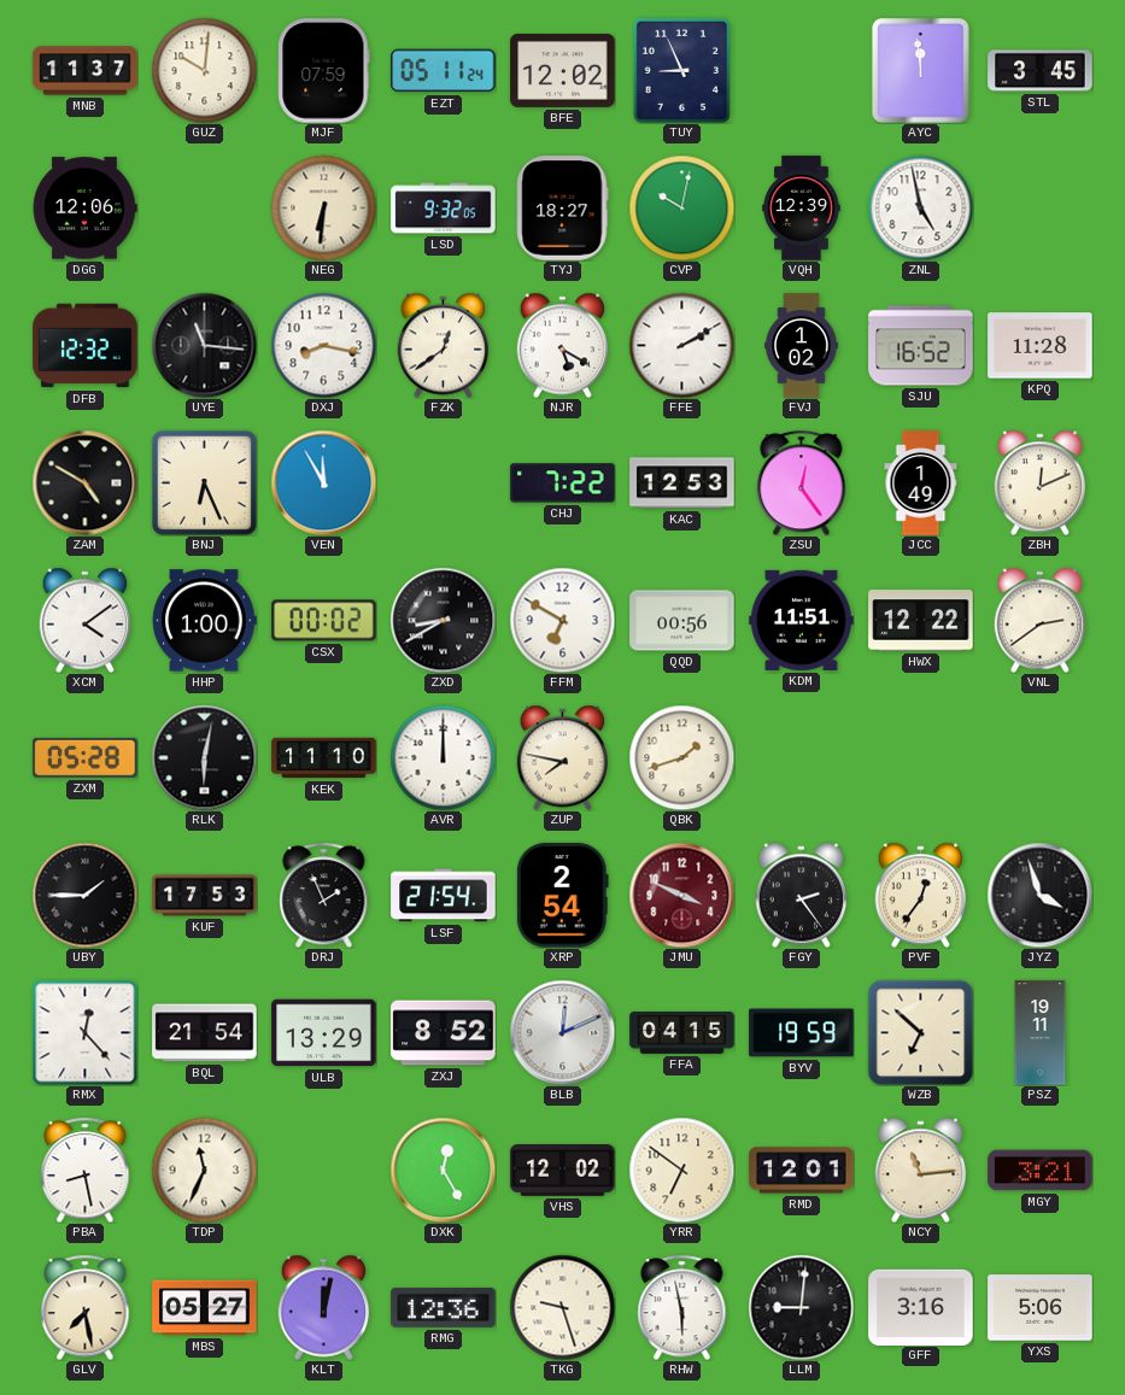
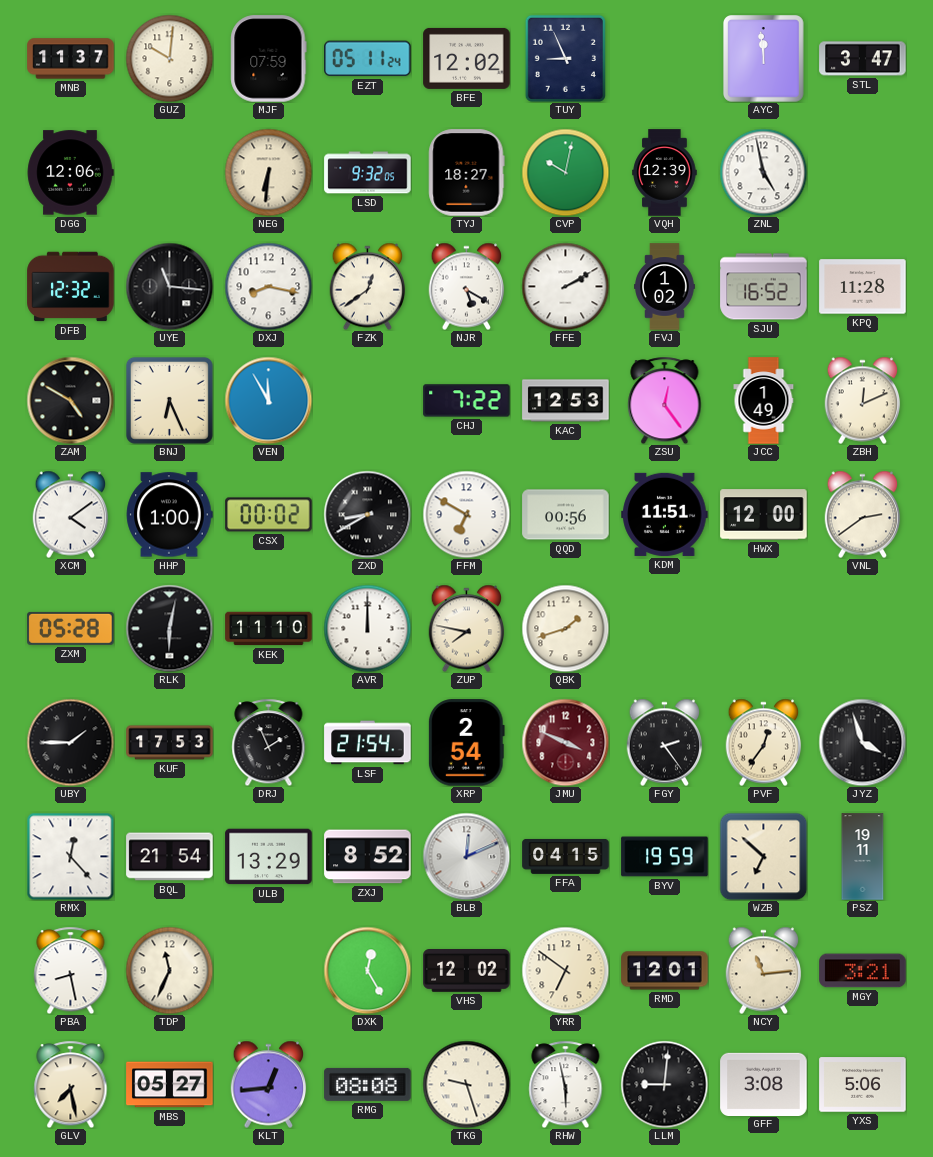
STL: 3:45 -> 3:47 (863, 59)
HWX: 12:22 -> 12:00 (764, 515)
KLT: 12:02 -> 12:44 (269, 1084)
RMG: 12:36 -> 08:08 (368, 1084)
GFF: 3:16 -> 3:08 (764, 1084)
